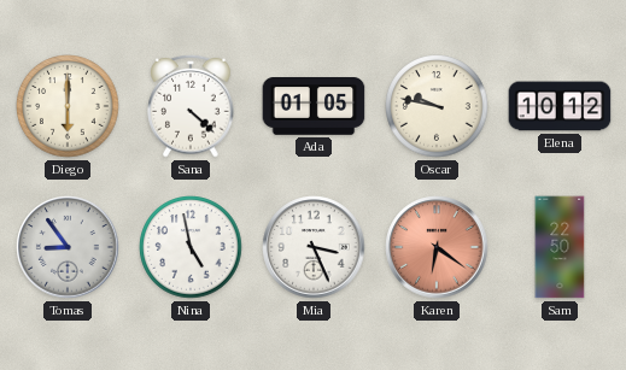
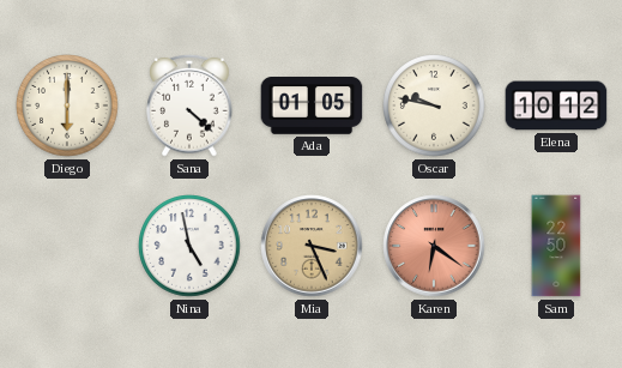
Tomas: 8:54 -> none (68, 247)
Mia dial: white -> champagne (312, 246)
